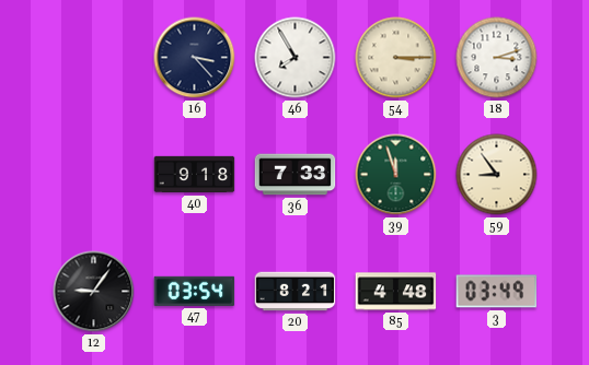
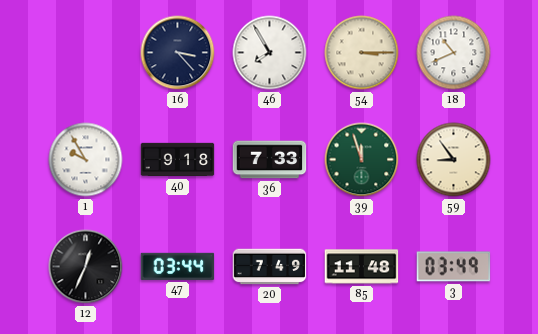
18: 3:12 -> 10:41 (454, 53)
1: none -> 9:55 (86, 160)
12: 9:06 -> 12:34 (86, 267)
47: 03:54 -> 03:44 (178, 266)
20: 8:21 -> 7:49 (270, 267)
85: 4:48 -> 11:48 (362, 267)
